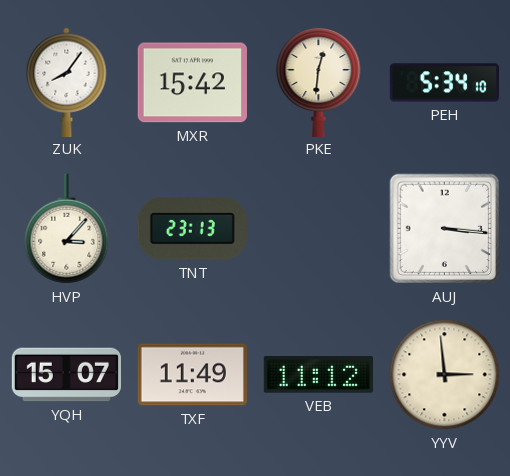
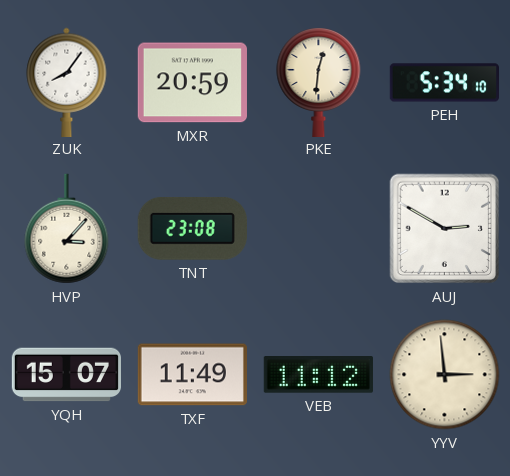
MXR: 15:42 -> 20:59 (192, 83)
TNT: 23:13 -> 23:08 (192, 228)
AUJ: 3:16 -> 2:50 (445, 229)
